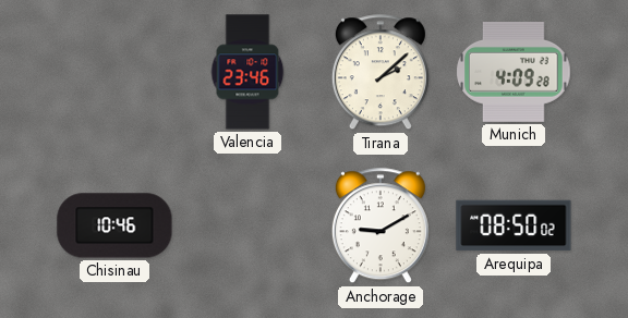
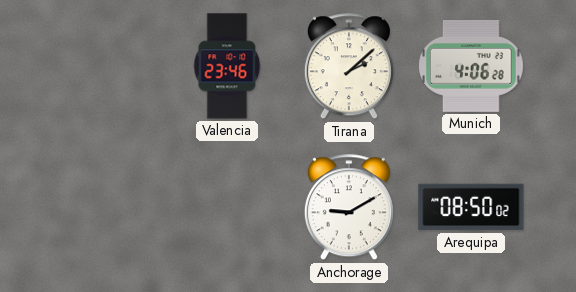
Munich: 4:09 -> 4:06 (471, 67)
Chisinau: 10:46 -> none (114, 225)
